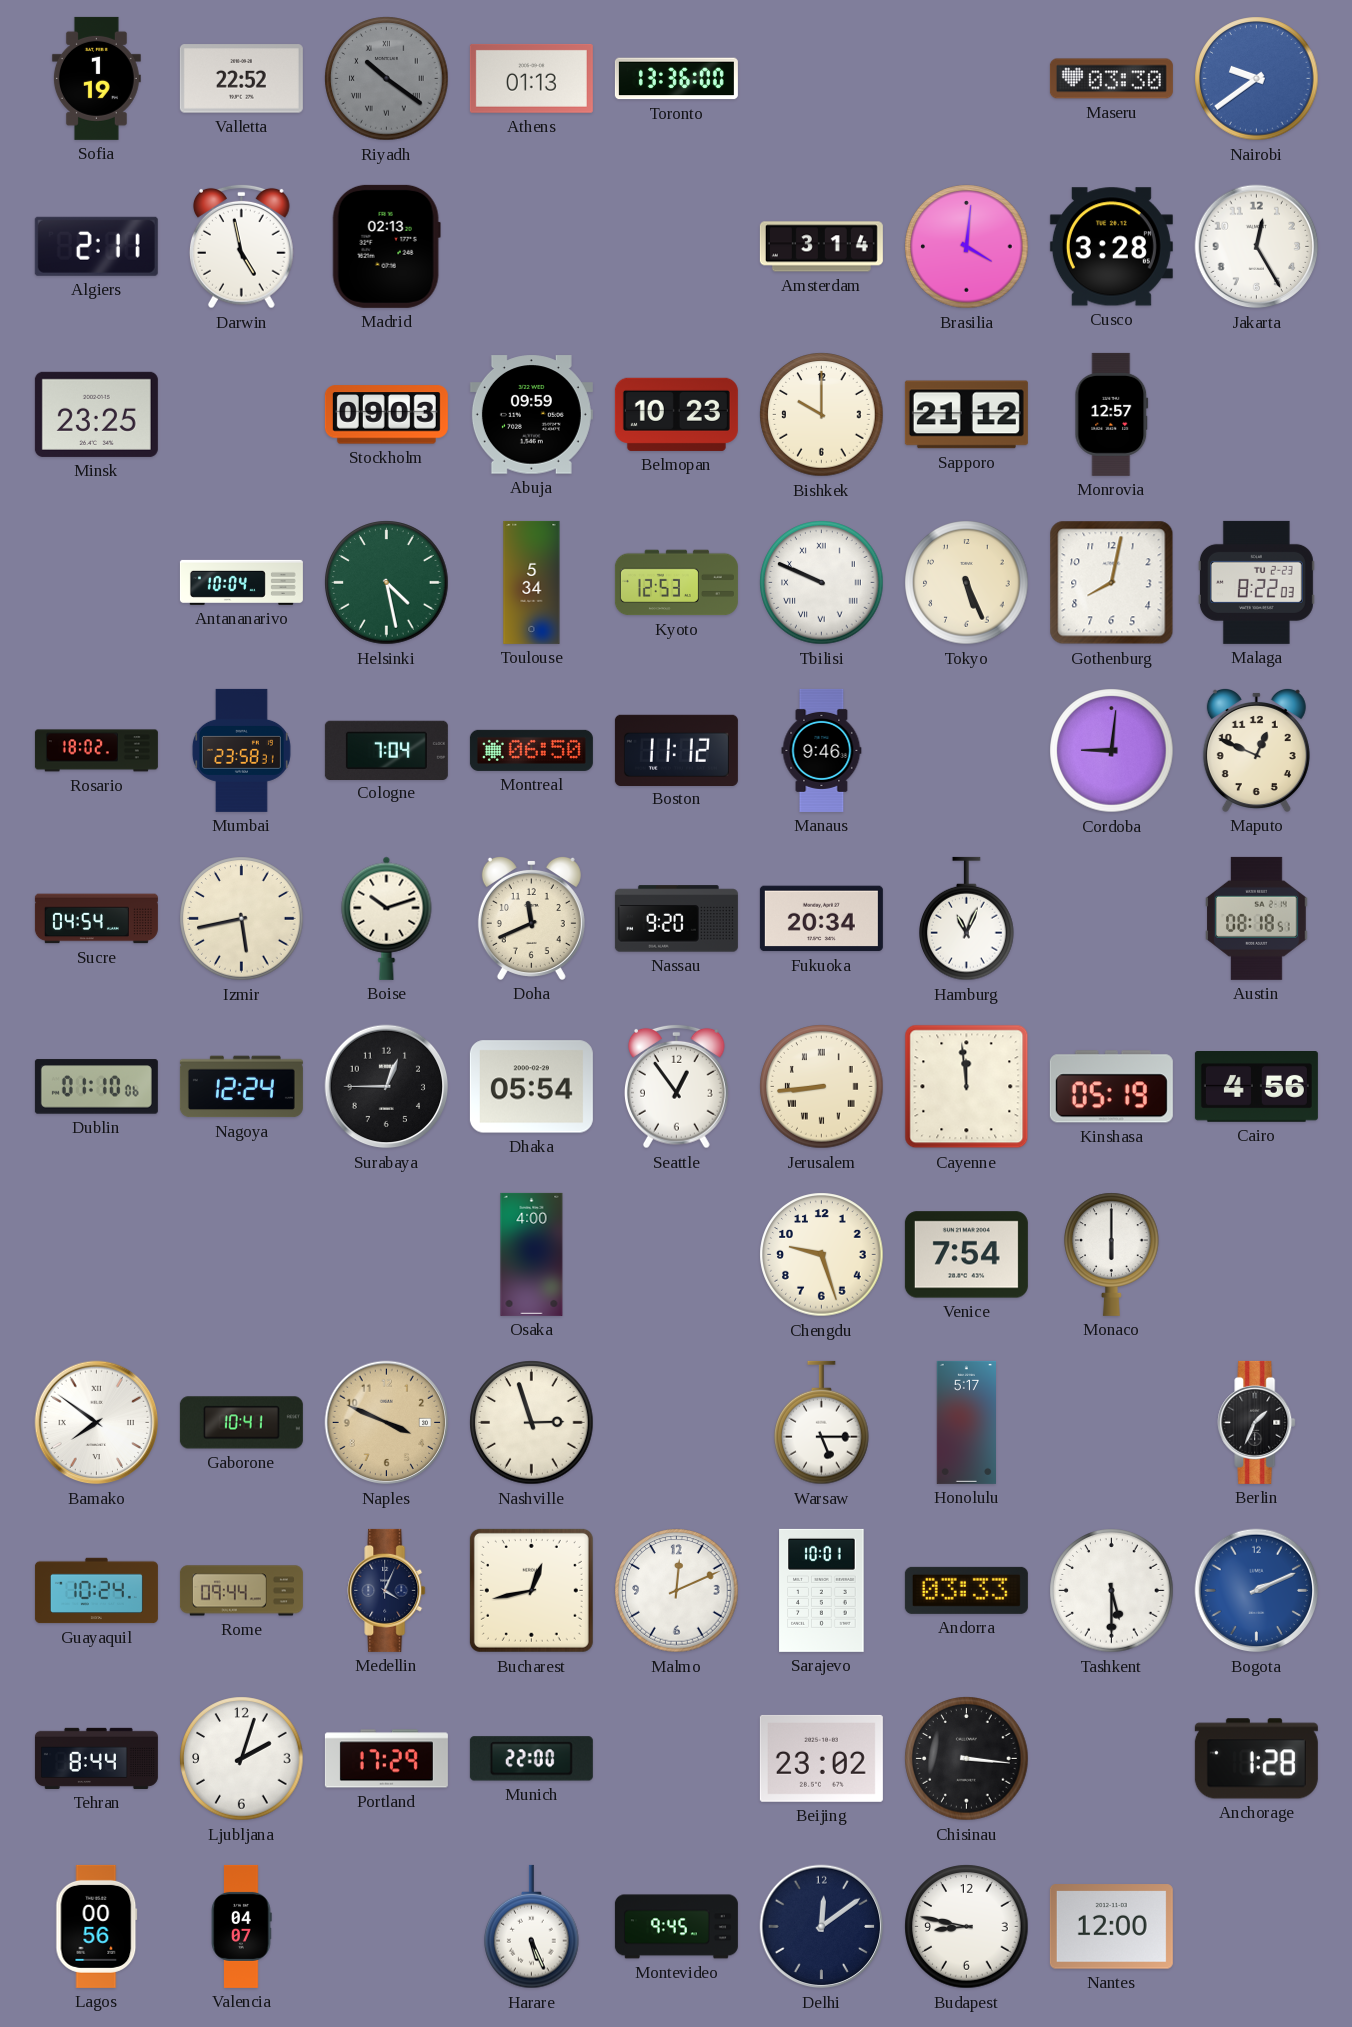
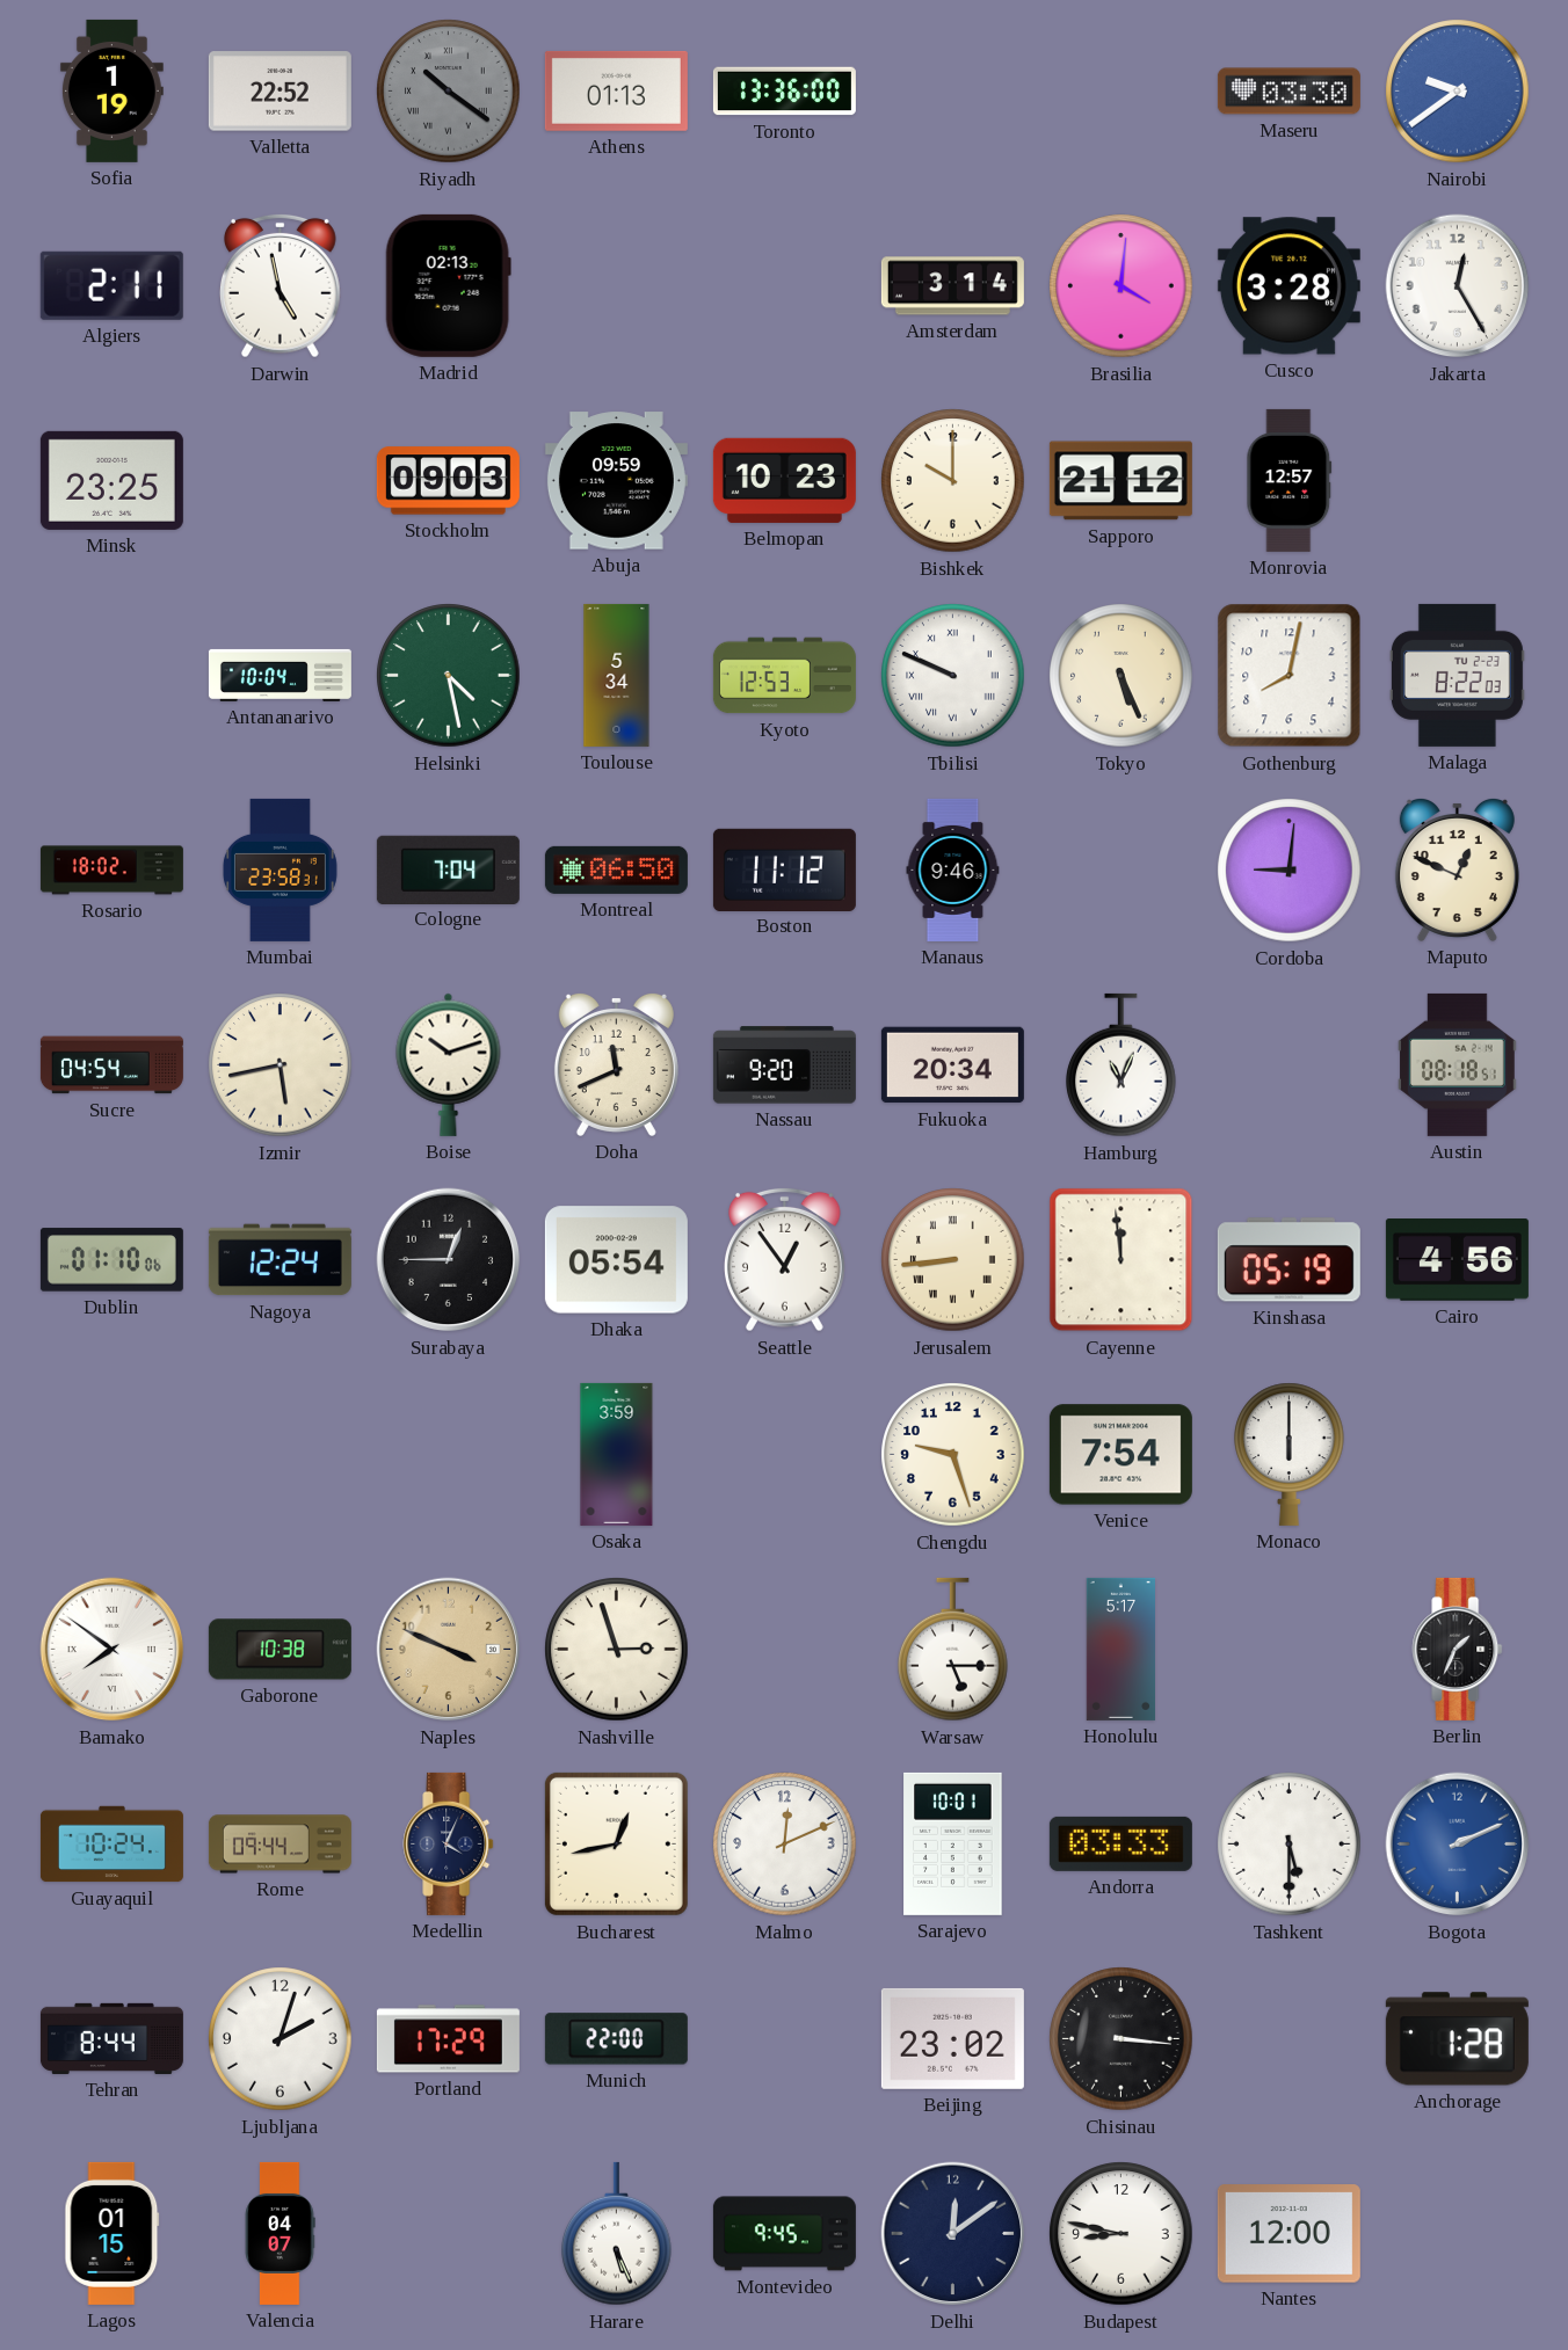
Osaka: 4:00 -> 3:59 (617, 1454)
Gaborone: 10:41 -> 10:38 (280, 1650)
Lagos: 00:56 -> 01:15 (112, 2233)
